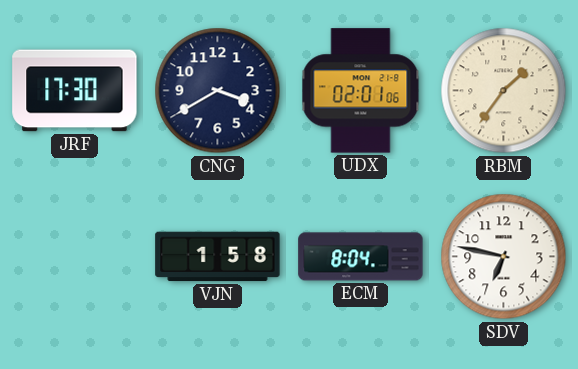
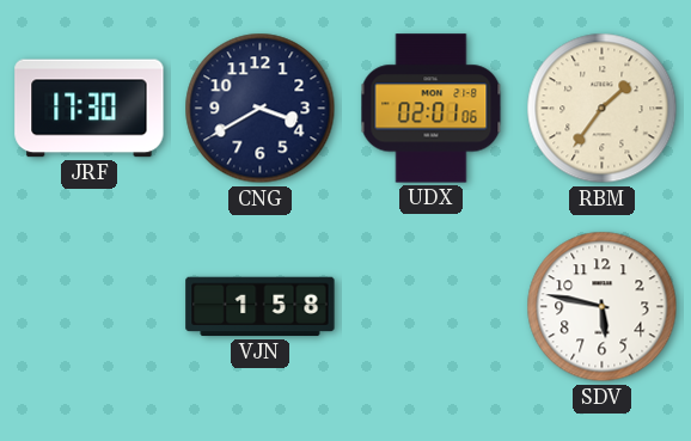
ECM: 8:04 -> none (361, 257)
SDV: 6:47 -> 5:47 (603, 307)
